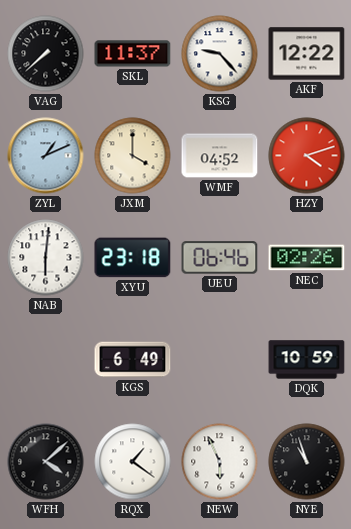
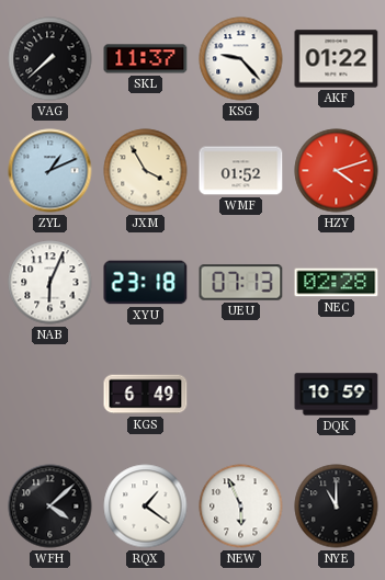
AKF: 12:22 -> 01:22 (337, 59)
JXM: 4:00 -> 3:55 (146, 171)
WMF: 04:52 -> 01:52 (241, 171)
NAB: 6:01 -> 6:04 (50, 283)
UEU: 06:46 -> 07:13 (241, 283)
NEC: 02:26 -> 02:28 (337, 283)
NYE: 10:57 -> 11:00 (337, 507)
